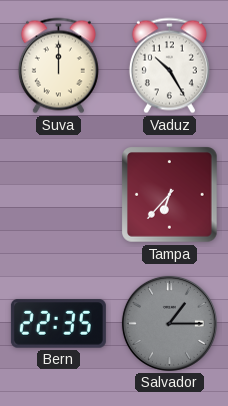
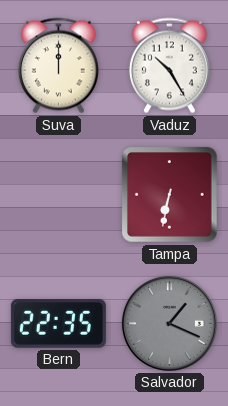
Tampa: 6:37 -> 6:32 (170, 195)
Salvador: 1:15 -> 1:19 (169, 323)
